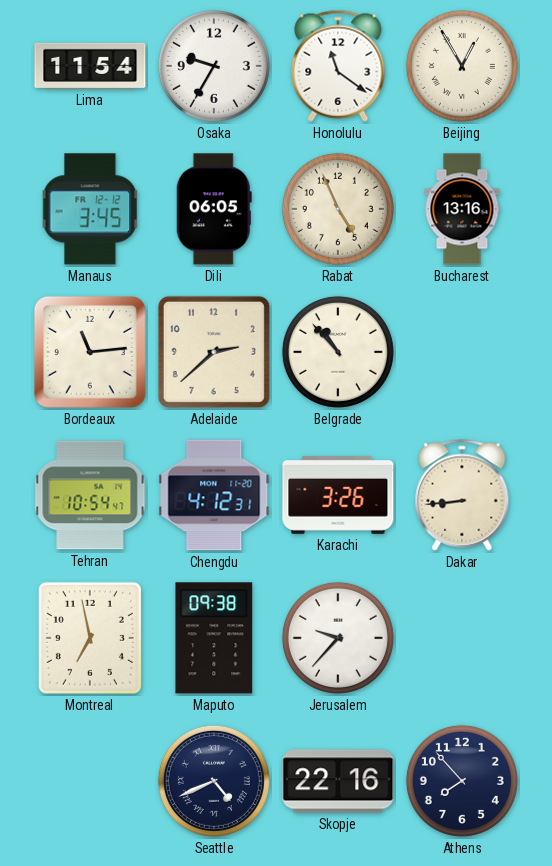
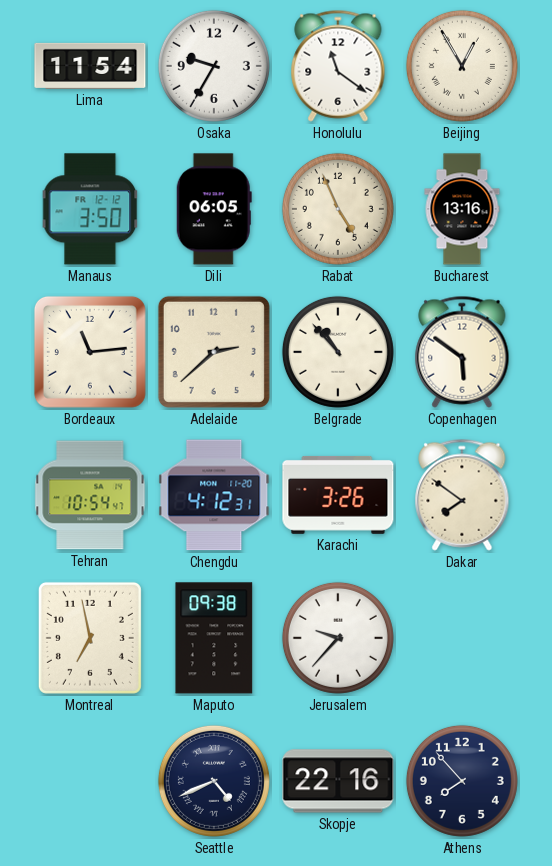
Manaus: 3:45 -> 3:50 (90, 209)
Copenhagen: none -> 5:51 (462, 352)
Dakar: 8:44 -> 7:51 (462, 495)
